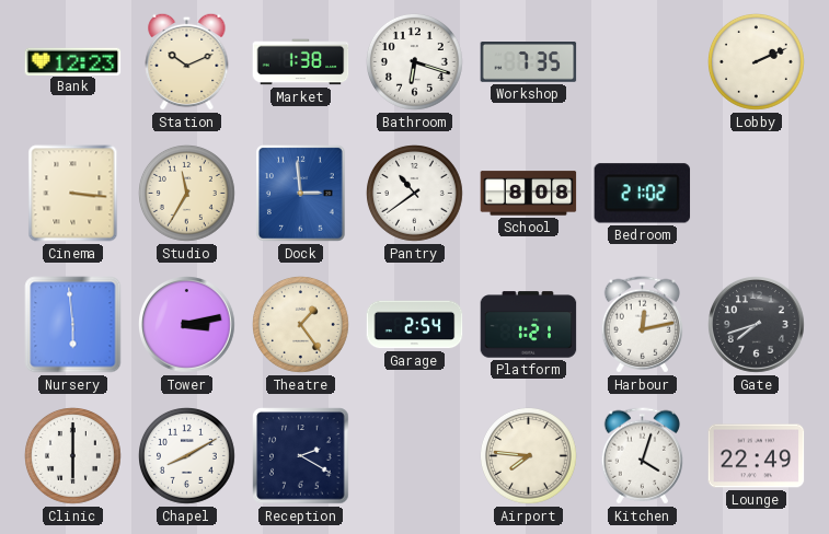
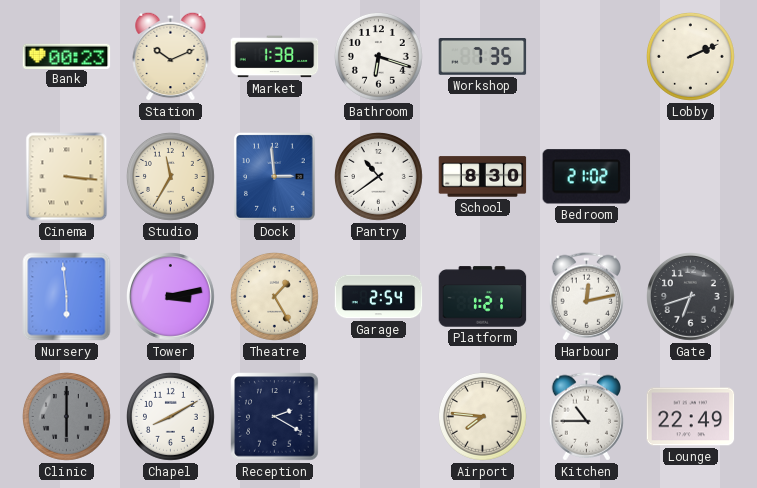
Bank: 12:23 -> 00:23 (67, 56)
School: 8:08 -> 8:30 (483, 177)
Theatre: 1:24 -> 1:25 (275, 297)
Gate: 7:42 -> 6:42 (691, 297)
Clinic dial: white -> grey (67, 417)
Kitchen: 4:03 -> 10:45 (586, 417)
